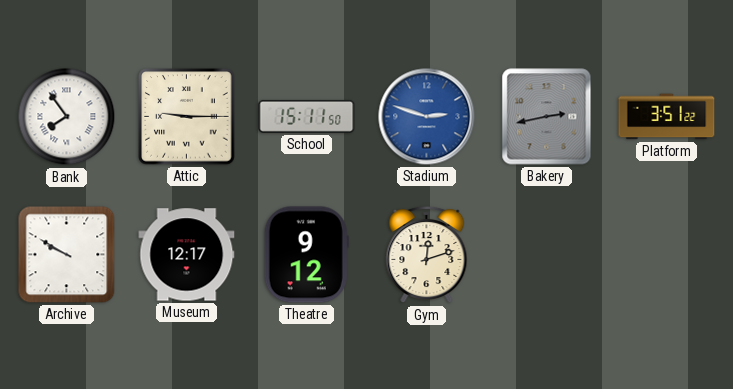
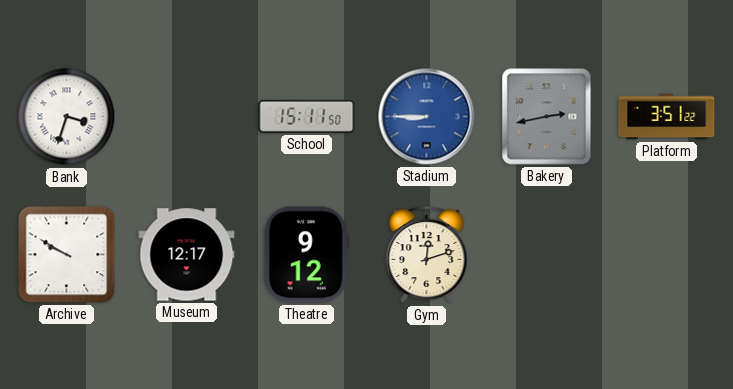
Bank: 7:54 -> 3:33 (67, 117)
Attic: 9:15 -> none (187, 117)
Stadium: 2:48 -> 8:45 (427, 117)
